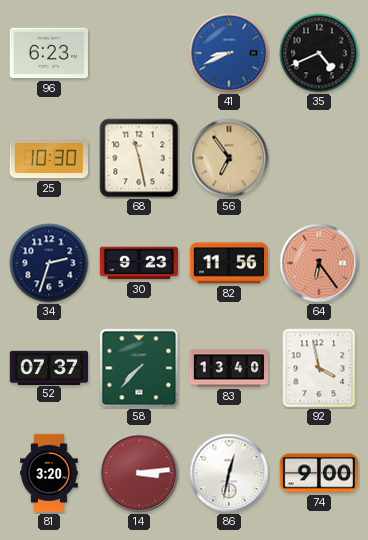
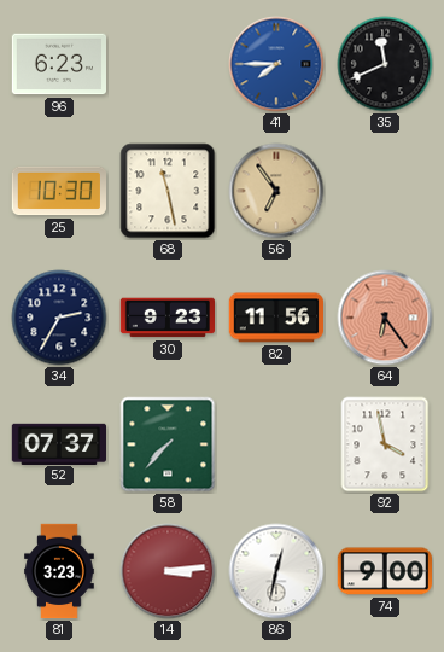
41: 8:41 -> 7:45 (276, 64)
35: 4:41 -> 11:41 (385, 64)
34: 2:33 -> 2:35 (59, 318)
83: 13:40 -> none (228, 368)
81: 3:20 -> 3:23 (59, 571)
